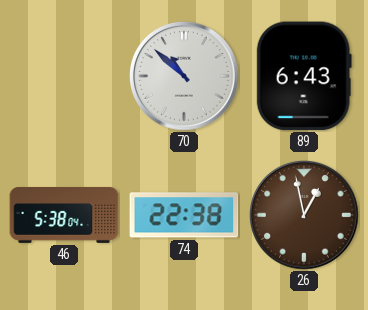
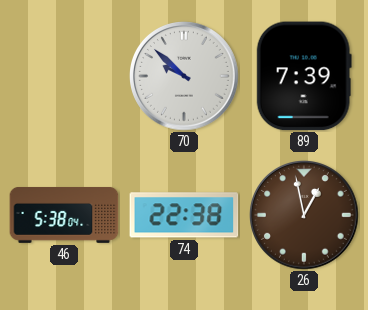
70: 10:52 -> 9:52 (184, 76)
89: 6:43 -> 7:39 (304, 76)
